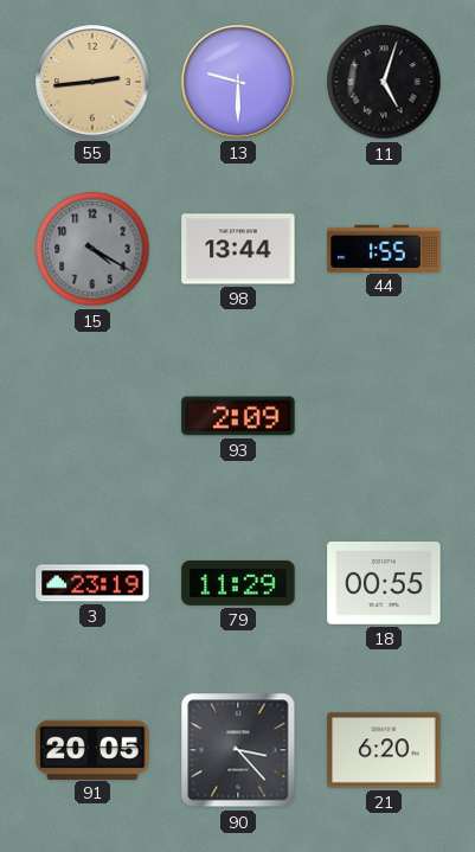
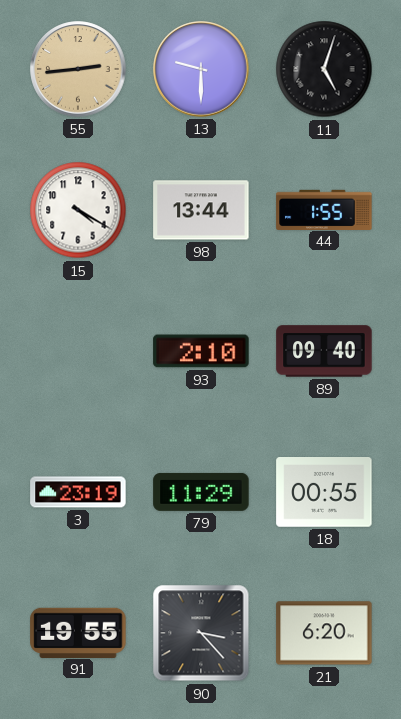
15 dial: grey -> white (78, 210)
93: 2:09 -> 2:10 (201, 351)
89: none -> 09:40 (324, 351)
91: 20:05 -> 19:55 (78, 632)
